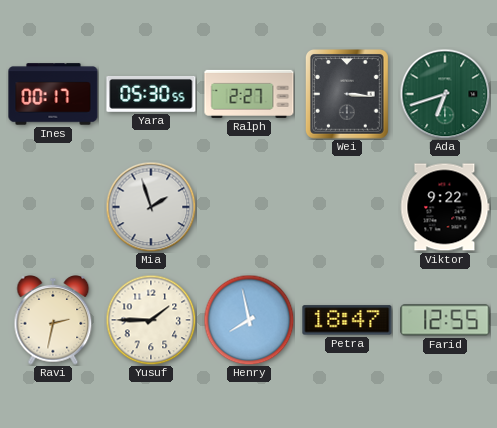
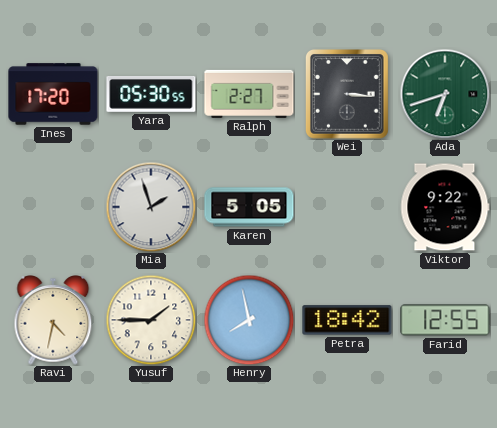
Ines: 00:17 -> 17:20 (53, 94)
Karen: none -> 5:05 (249, 207)
Ravi: 2:32 -> 4:32 (53, 321)
Petra: 18:47 -> 18:42 (347, 320)
